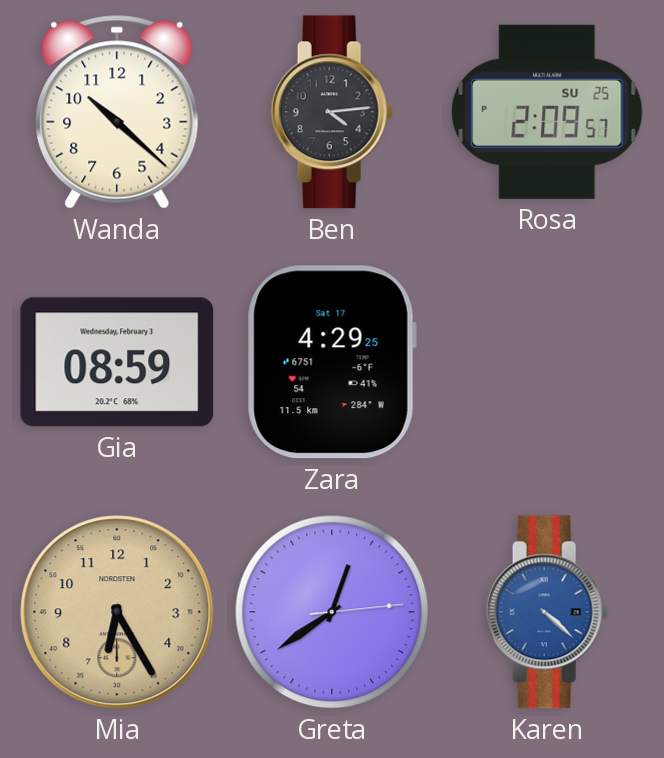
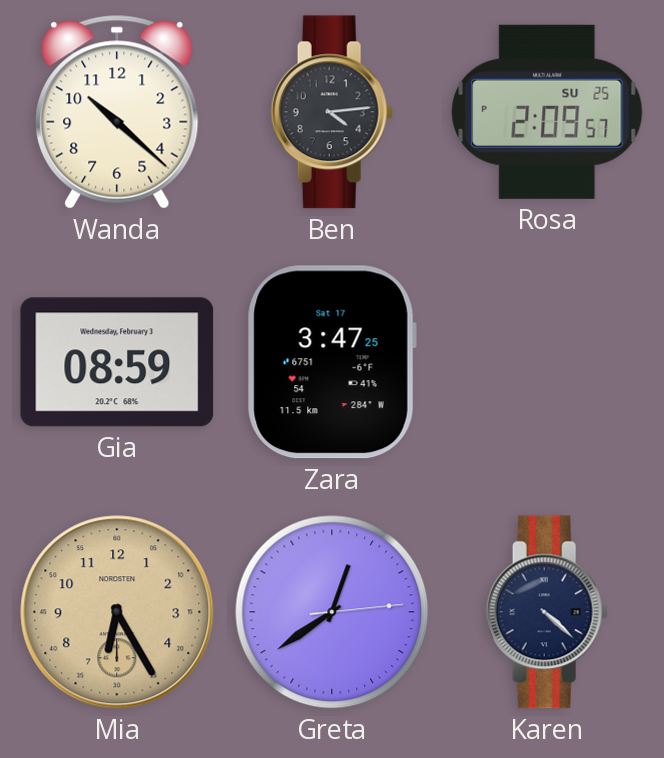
Zara: 4:29 -> 3:47 (332, 362)
Karen dial: blue -> navy (547, 612)
